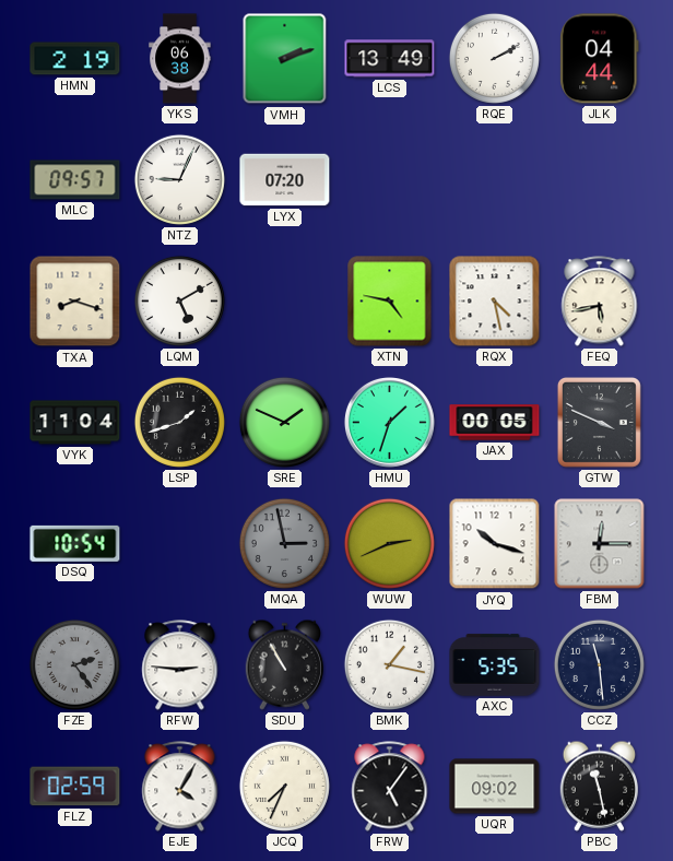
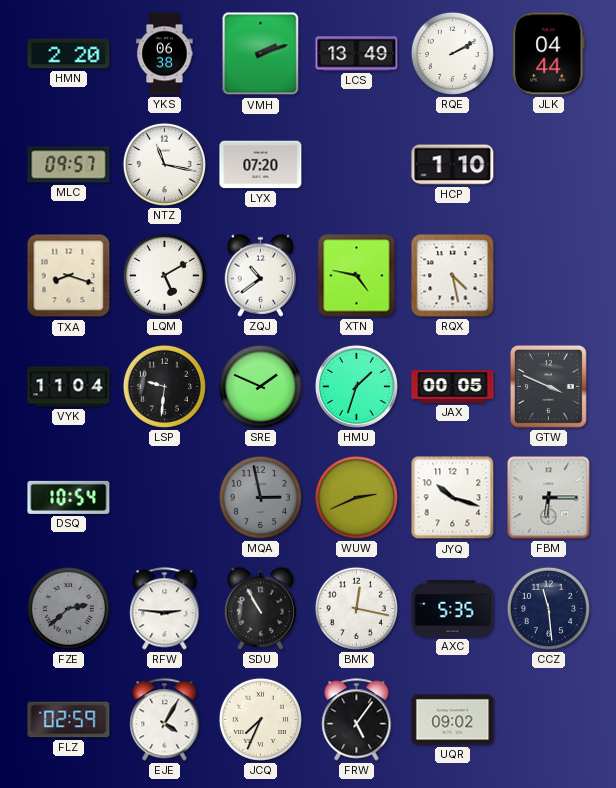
HMN: 2:19 -> 2:20 (69, 54)
NTZ: 9:04 -> 11:17 (164, 164)
HCP: none -> 1:10 (453, 165)
ZQJ: none -> 10:39 (260, 275)
FEQ: 5:43 -> none (600, 302)
LSP: 1:42 -> 9:31 (164, 386)
FBM: 12:15 -> 6:15 (549, 498)
FZE: 2:24 -> 2:38 (68, 608)
BMK: 1:17 -> 12:17 (356, 608)
PBC: 11:28 -> none (599, 786)
